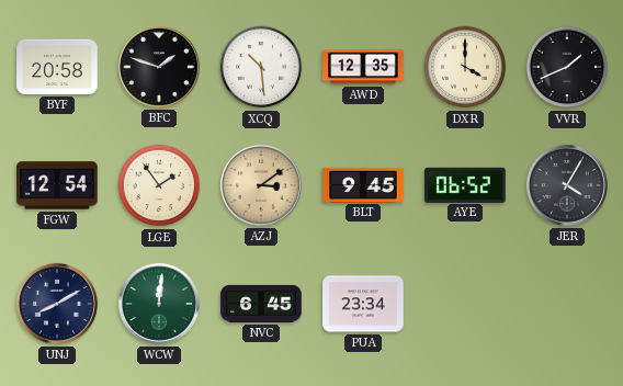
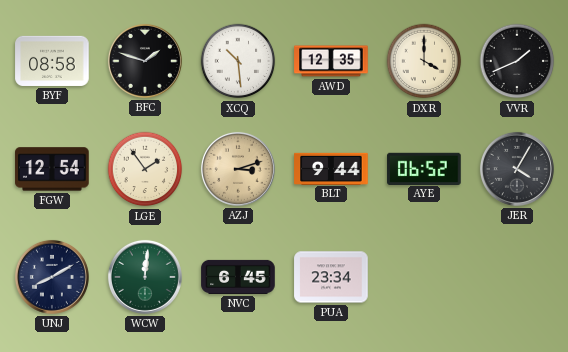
BYF: 20:58 -> 08:58 (52, 61)
AZJ: 3:09 -> 3:12 (238, 169)
BLT: 9:45 -> 9:44 (331, 168)
